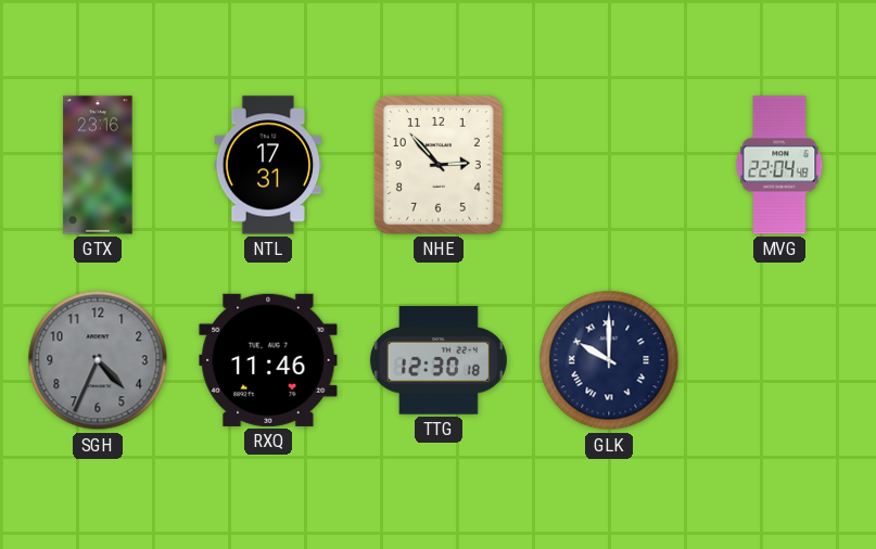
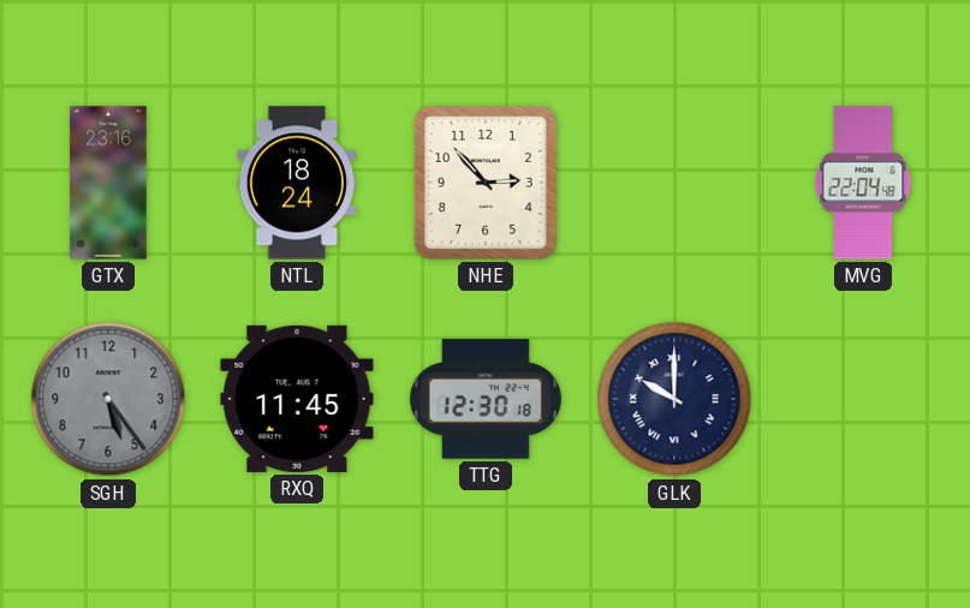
NTL: 17:31 -> 18:24 (297, 183)
SGH: 4:34 -> 5:24 (108, 399)
RXQ: 11:46 -> 11:45 (297, 399)
